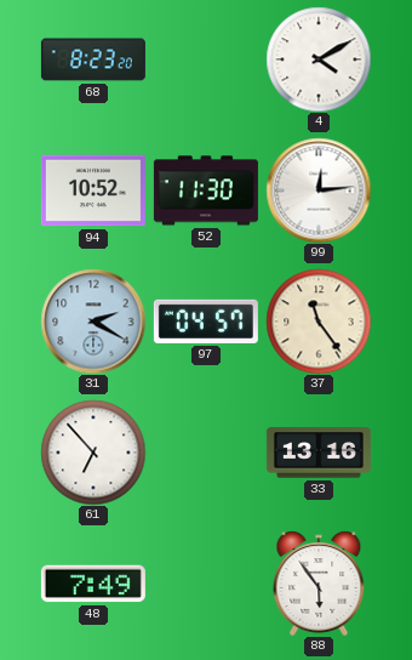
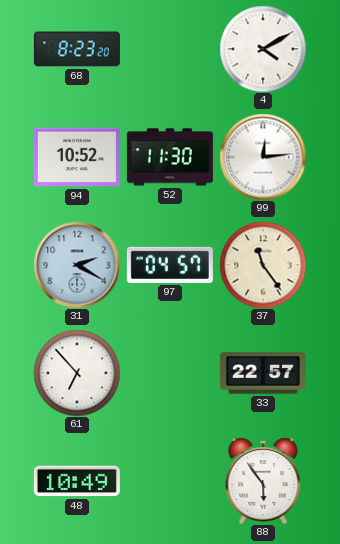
33: 13:16 -> 22:57 (263, 373)
48: 7:49 -> 10:49 (77, 481)
